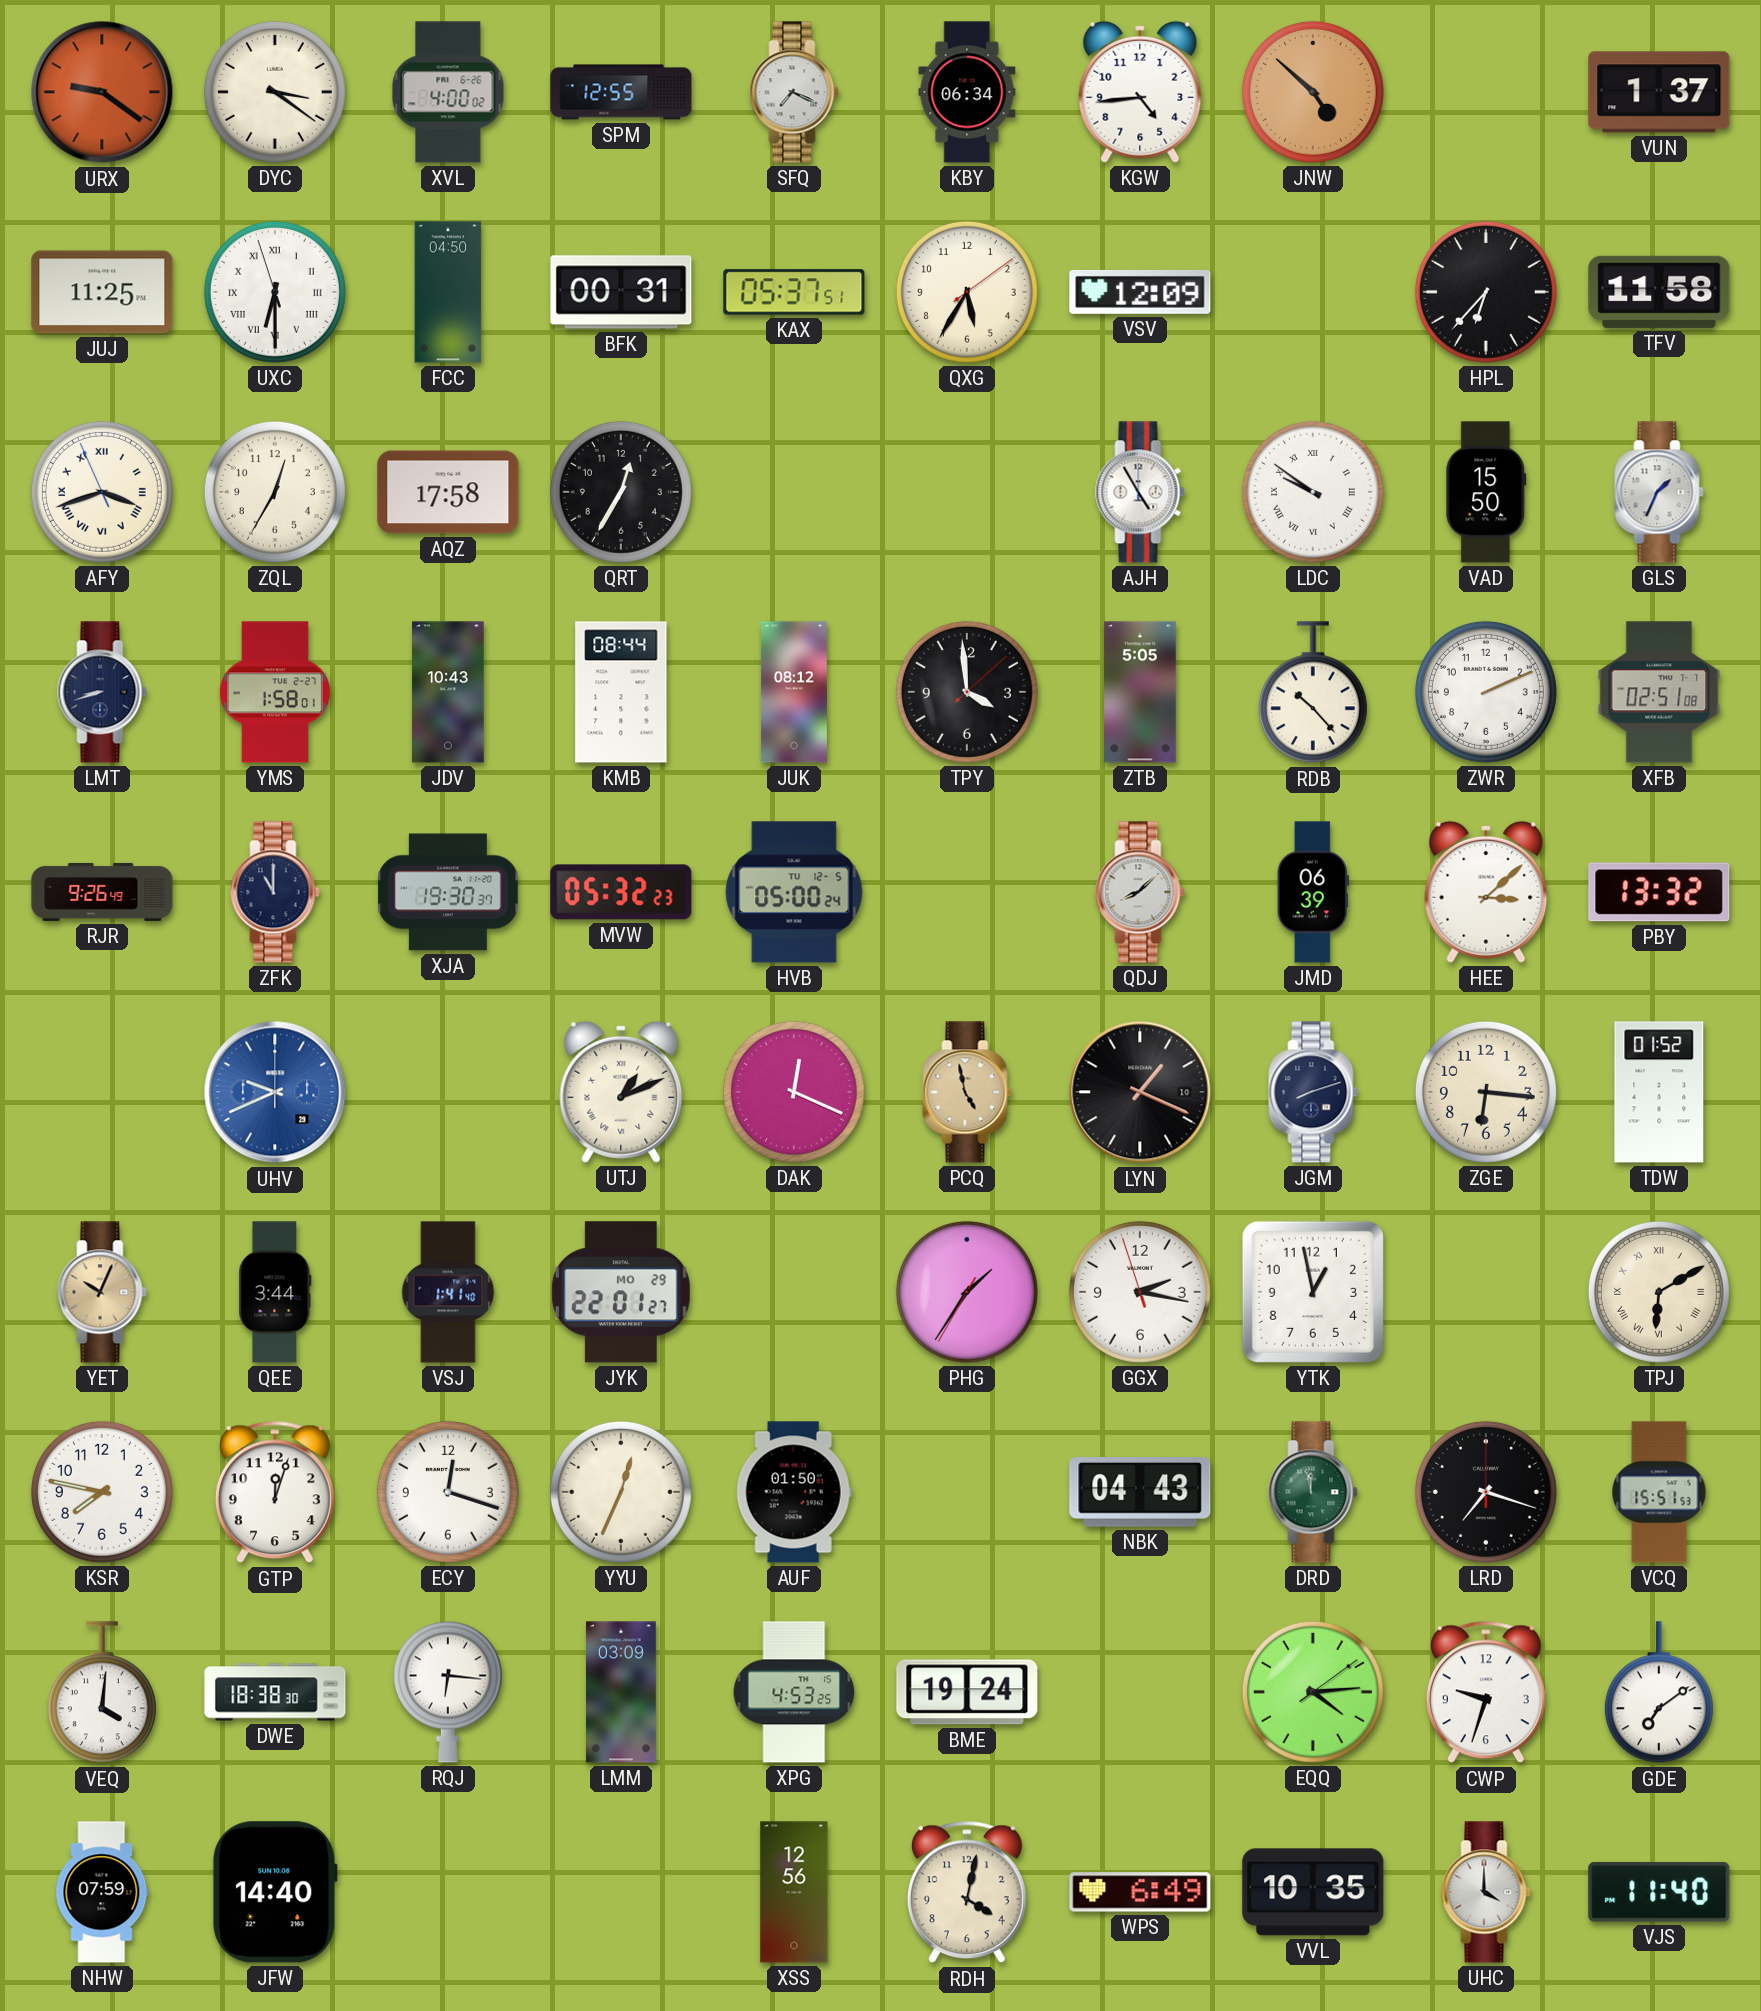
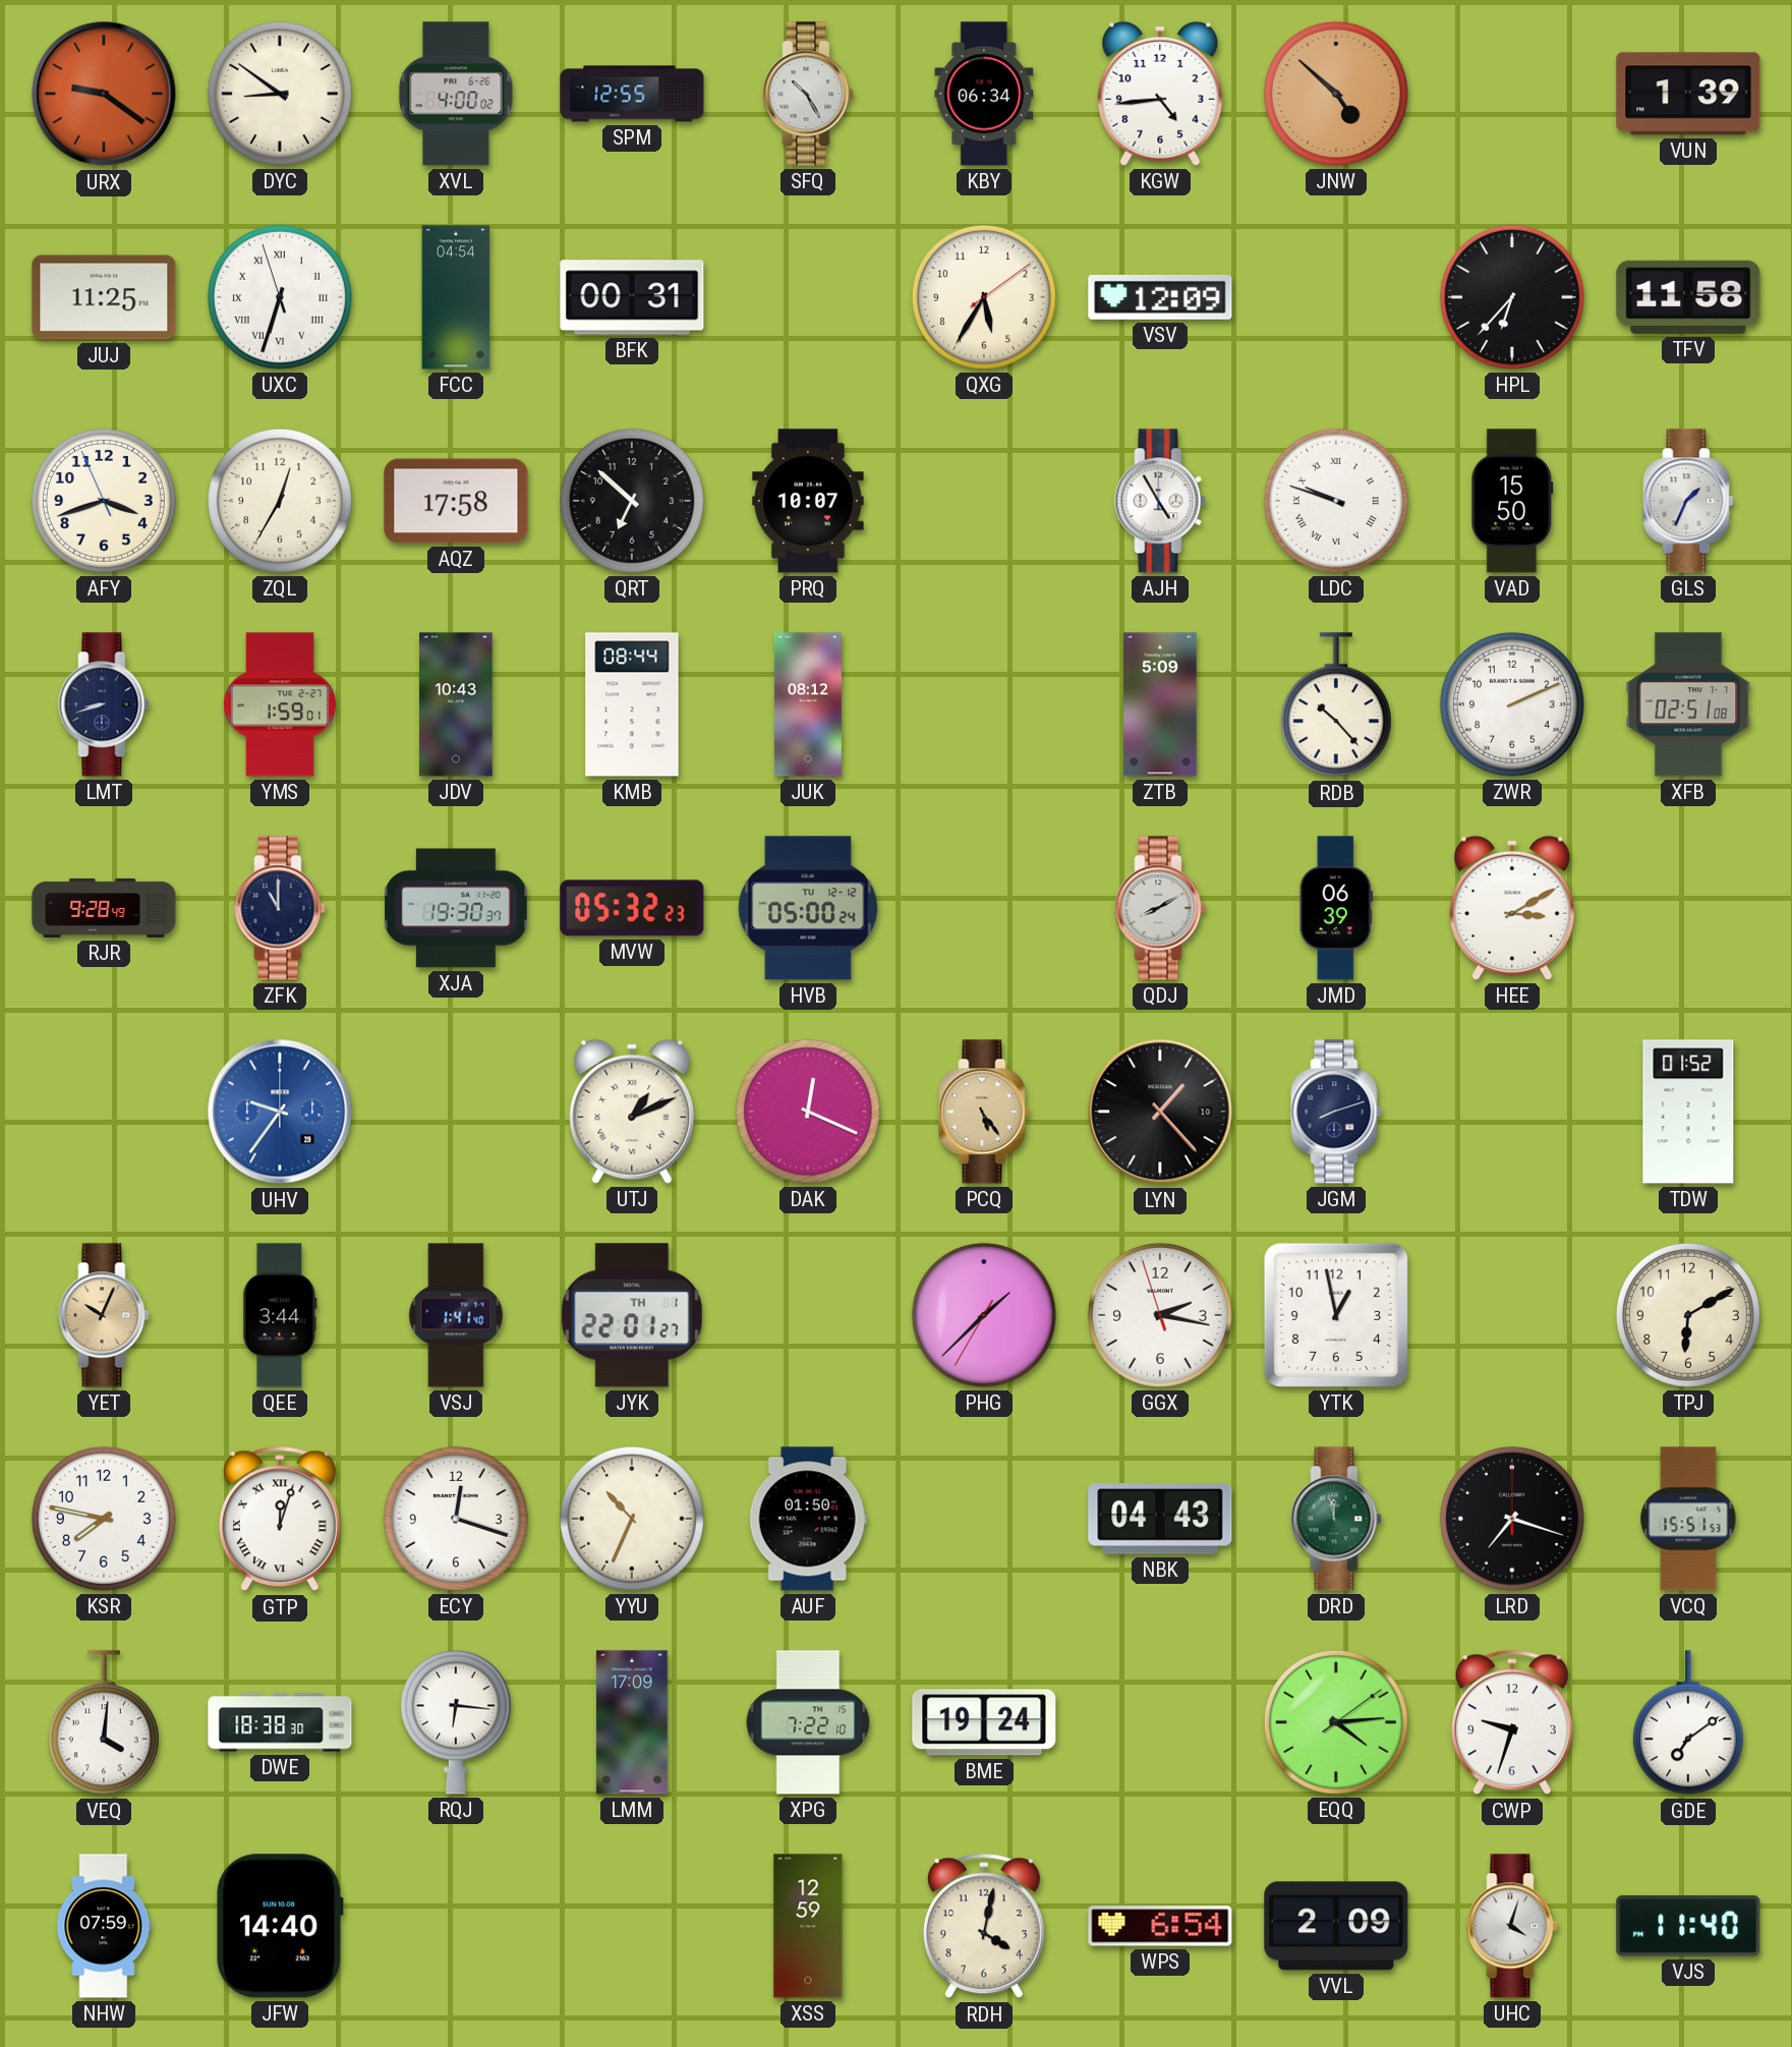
DYC: 3:21 -> 8:51 (280, 94)
SFQ: 7:19 -> 10:25 (808, 94)
VUN: 1:37 -> 1:39 (1688, 94)
UXC: 6:29 -> 6:32 (280, 297)
FCC: 04:50 -> 04:54 (456, 297)
KAX: 05:37 -> none (794, 292)
AFY numerals: Roman -> Arabic (104, 501)
QRT: 12:35 -> 6:52 (632, 501)
PRQ: none -> 10:07 (808, 501)
LDC: 9:51 -> 9:48 (1336, 501)
YMS: 1:58 -> 1:59 (280, 704)
TPY: 3:59 -> none (967, 692)
ZTB: 5:05 -> 5:09 (1160, 704)
RJR: 9:26 -> 9:28 (104, 908)
HVB date: TU 12-5 -> TU 12-12 (808, 908)
QDJ: 8:08 -> 8:10 (1160, 908)
HEE: 3:08 -> 3:10 (1512, 908)
PBY: 13:32 -> none (1659, 892)
UHV: 9:41 -> 9:36 (280, 1112)
PCQ: 4:58 -> 5:24 (984, 1112)
LYN: 1:19 -> 1:23 (1160, 1112)
ZGE: 6:16 -> none (1486, 1092)
JYK date: MO 29 -> TH 1 (632, 1315)
PHG: 1:35 -> 1:37 (984, 1315)
TPJ numerals: Roman -> Arabic (1688, 1315)
GTP numerals: Arabic -> Roman (280, 1519)
YYU: 12:34 -> 10:34 (632, 1519)
LMM: 03:09 -> 17:09 (632, 1722)
XPG: 4:53 -> 7:22 (808, 1722)
XSS: 12:56 -> 12:59 (808, 1926)
WPS: 6:49 -> 6:54 (1160, 1926)
VVL: 10:35 -> 2:09 (1336, 1926)
UHC: 4:00 -> 4:03 (1512, 1926)
